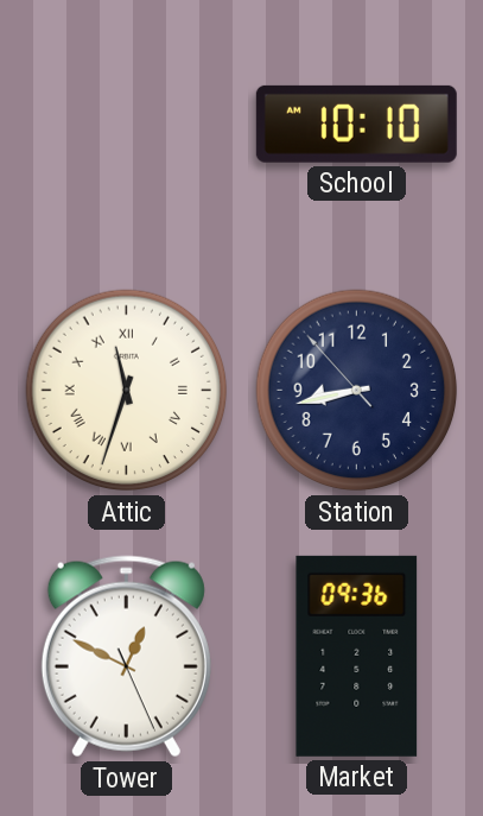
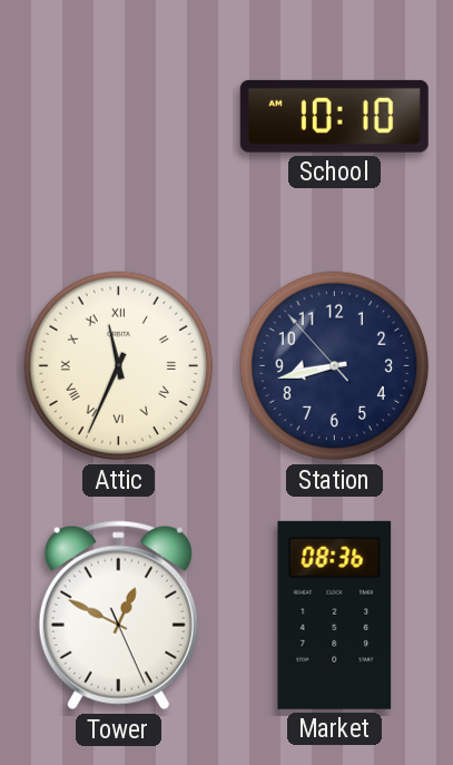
Attic: 11:33 -> 11:34 (119, 366)
Market: 09:36 -> 08:36 (335, 615)
